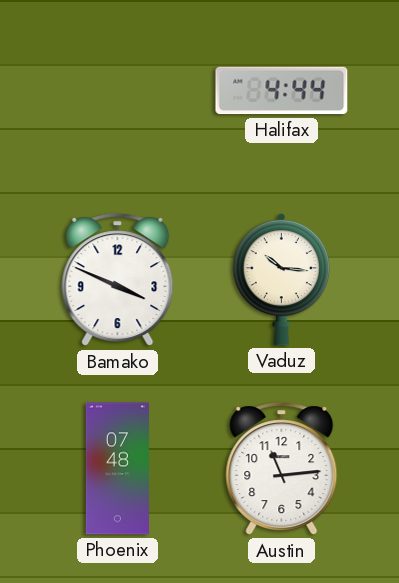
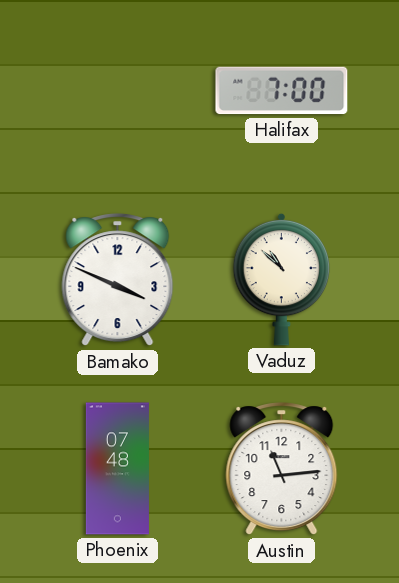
Halifax: 4:44 -> 7:00 (282, 91)
Vaduz: 10:16 -> 10:52 (282, 279)
